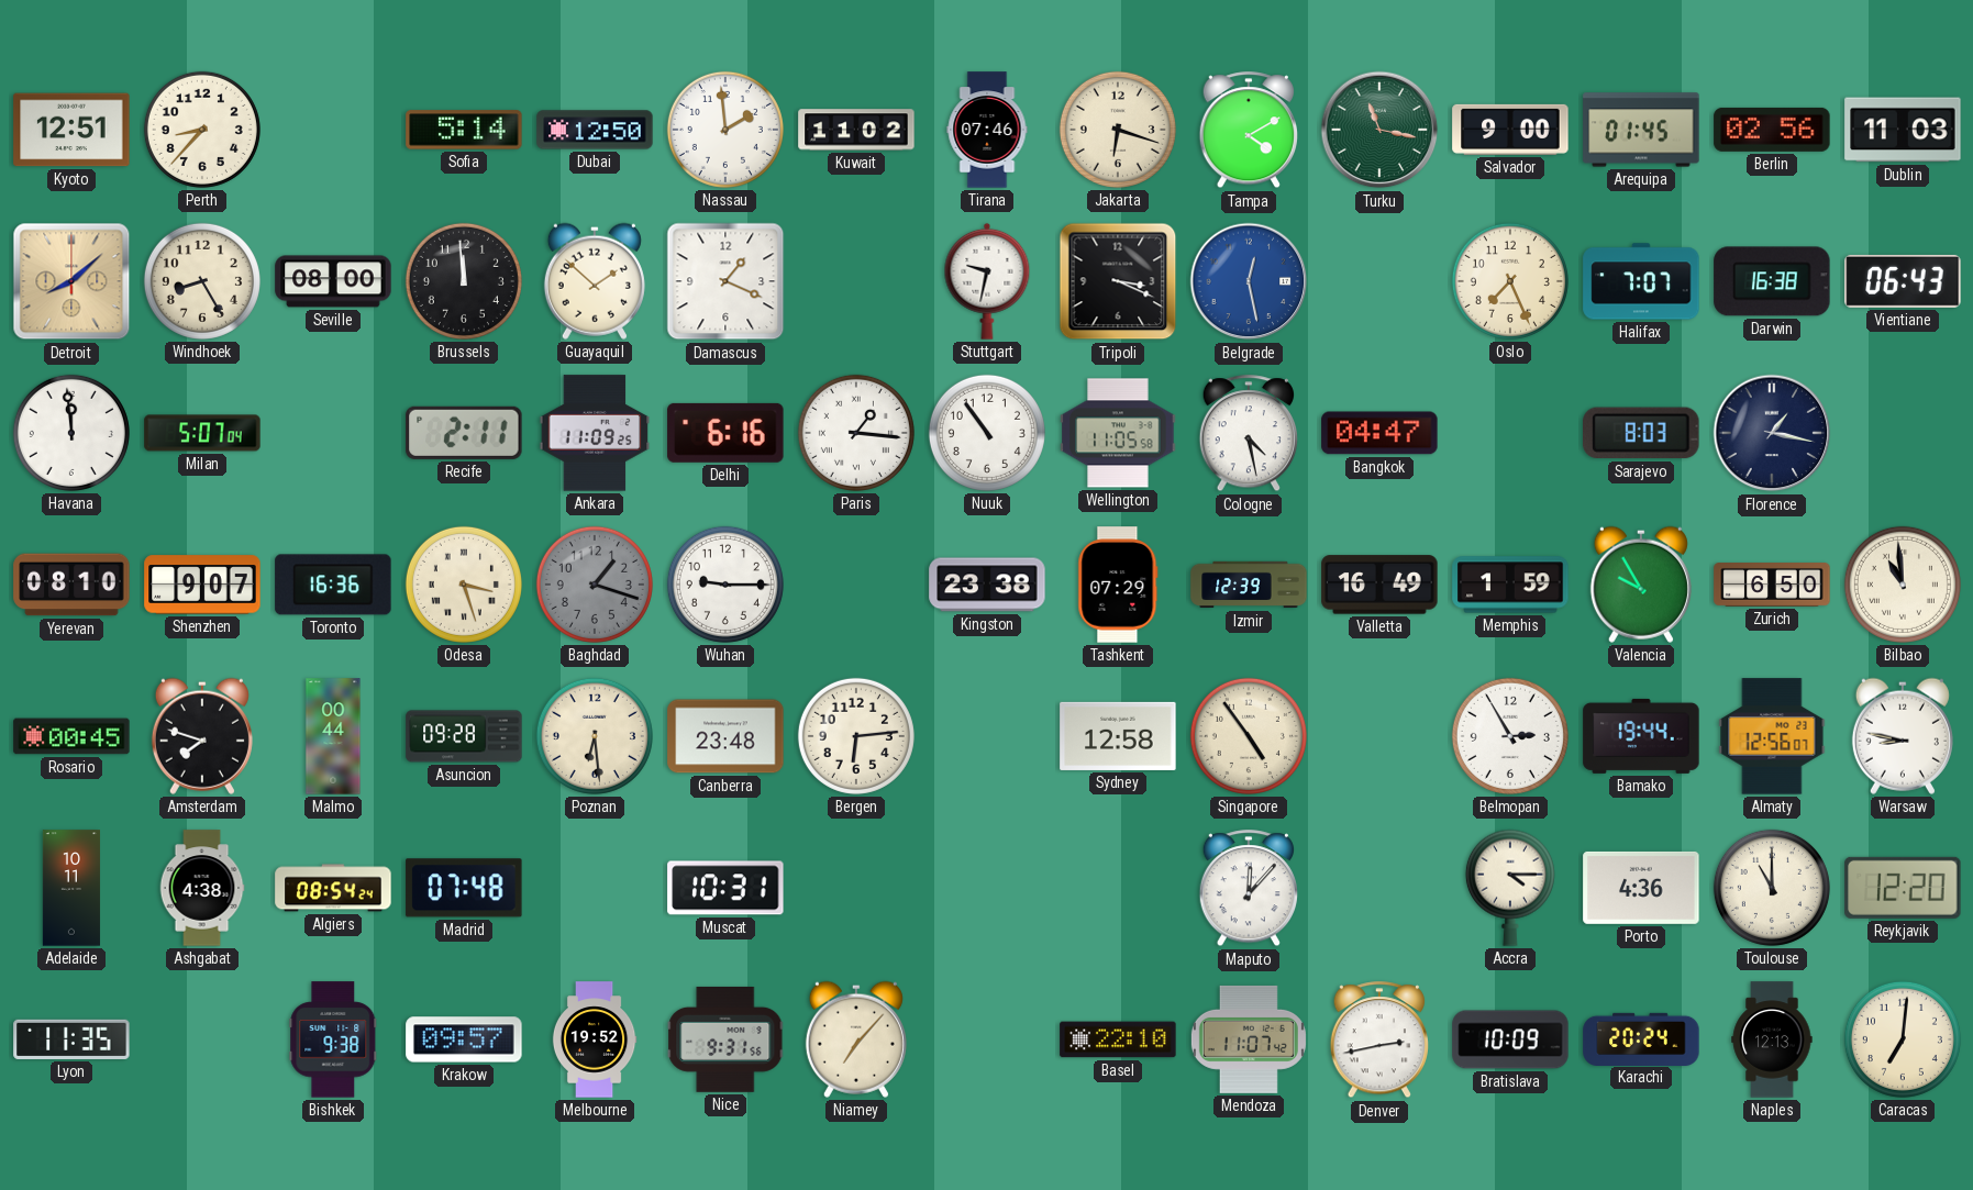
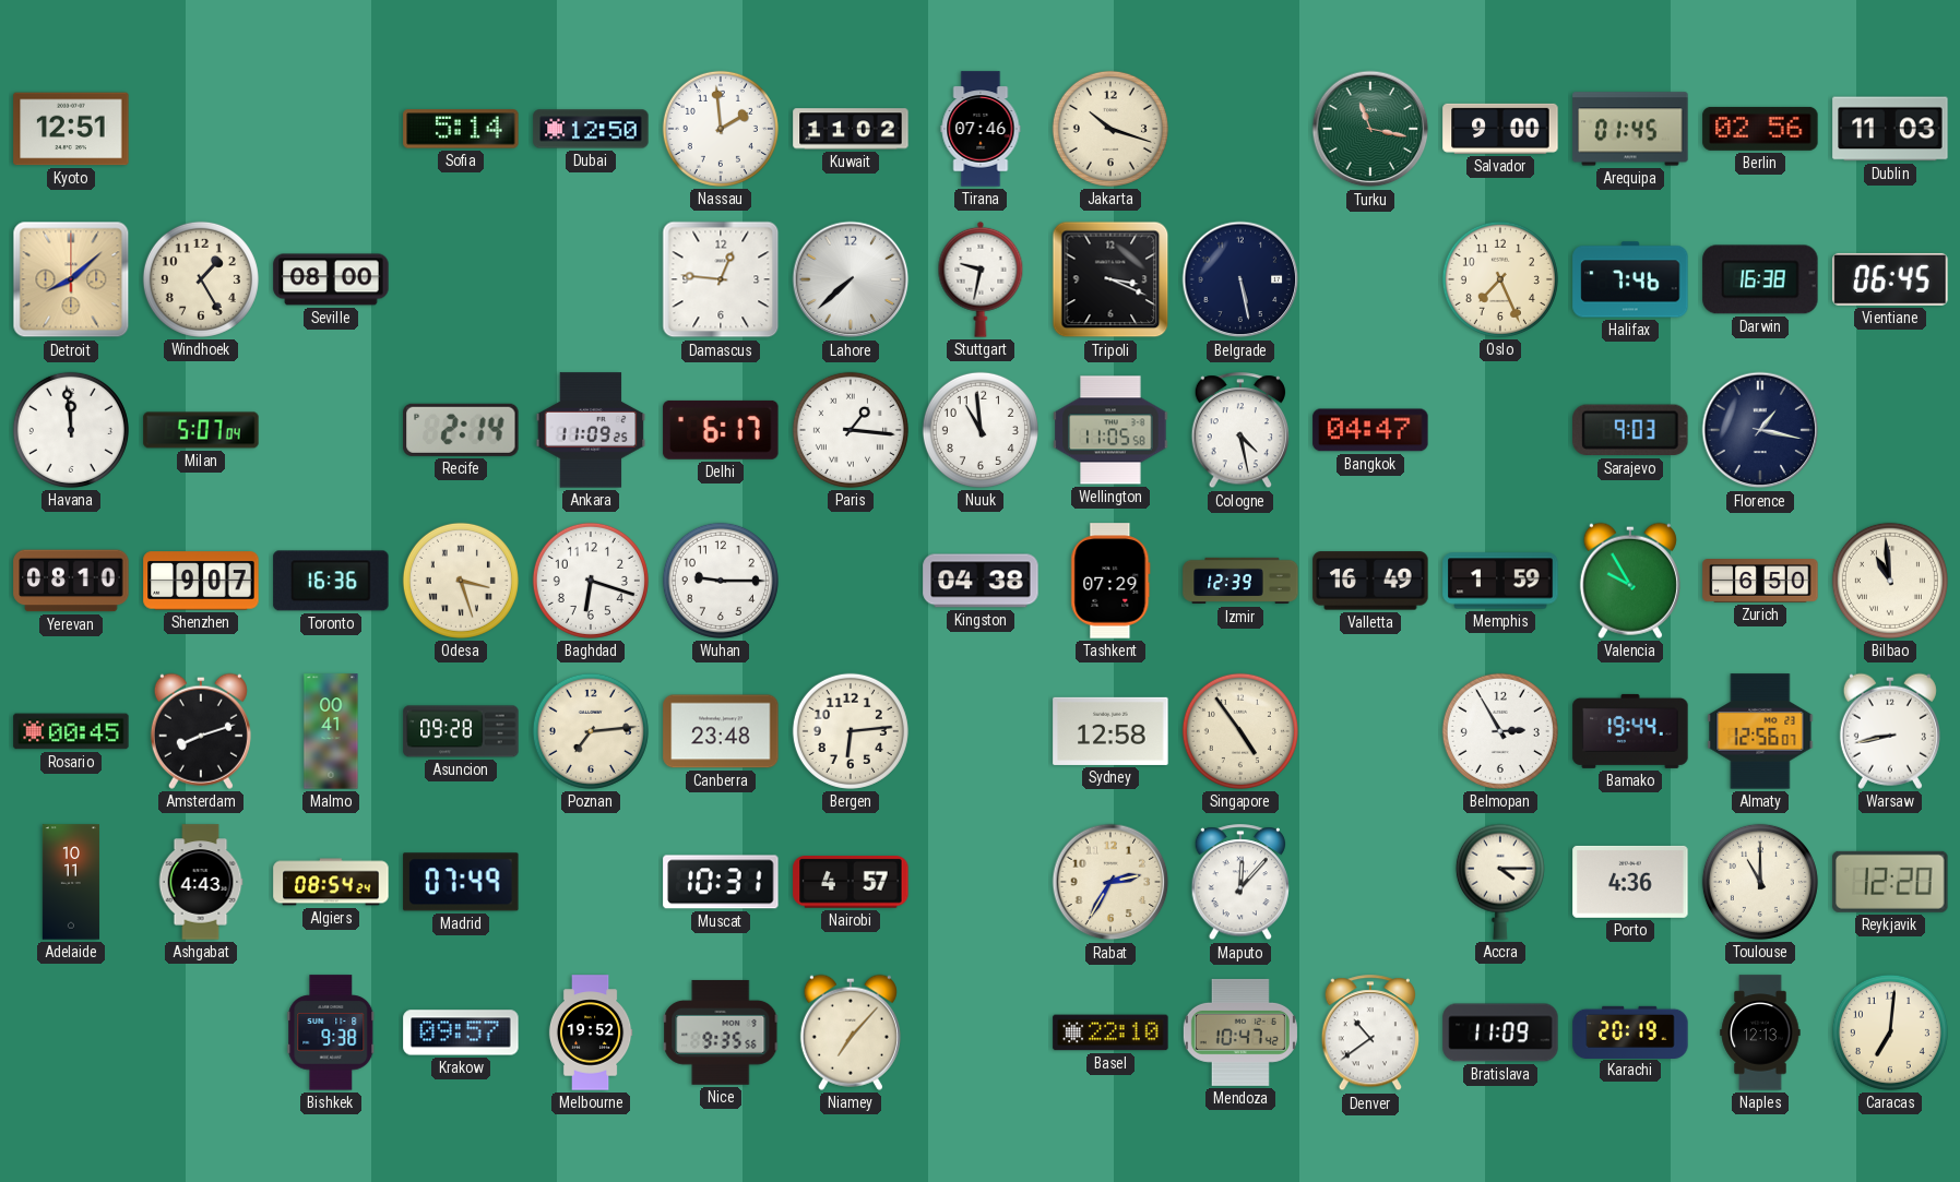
Perth: 8:37 -> none (202, 130)
Jakarta: 6:18 -> 10:18 (1110, 129)
Tampa: 4:10 -> none (1248, 131)
Windhoek: 8:25 -> 1:25 (201, 279)
Brussels: 11:59 -> none (464, 281)
Guayaquil: 1:52 -> none (595, 281)
Damascus: 1:19 -> 12:46 (721, 279)
Lahore: none -> 7:38 (851, 279)
Belgrade: 12:28 -> 5:28 (1240, 279)
Belgrade dial: blue -> navy (1240, 279)
Halifax: 7:07 -> 7:46 (1630, 279)
Vientiane: 06:43 -> 06:45 (1890, 279)
Recife: 2:11 -> 2:14 (461, 430)
Delhi: 6:16 -> 6:17 (721, 430)
Nuuk: 10:54 -> 10:59 (981, 430)
Sarajevo: 8:03 -> 9:03 (1630, 430)
Baghdad: 1:18 -> 6:18 (591, 581)
Baghdad dial: grey -> white (591, 581)
Kingston: 23:38 -> 04:38 (981, 581)
Amsterdam: 7:48 -> 8:12 (201, 731)
Malmo: 00:44 -> 00:41 (331, 731)
Poznan: 6:29 -> 7:14 (591, 731)
Warsaw: 8:47 -> 8:43 (1890, 731)
Ashgabat: 4:38 -> 4:43 (201, 882)
Madrid: 07:48 -> 07:49 (461, 882)
Nairobi: none -> 4:57 (851, 883)
Rabat: none -> 2:35 (1110, 882)
Lyon: 11:35 -> none (71, 1039)
Nice: 9:31 -> 9:35 (721, 1032)
Mendoza: 11:07 -> 10:47 (1240, 1032)
Denver: 2:43 -> 10:39 (1369, 1034)
Bratislava: 10:09 -> 11:09 (1500, 1032)
Karachi: 20:24 -> 20:19 (1630, 1031)
